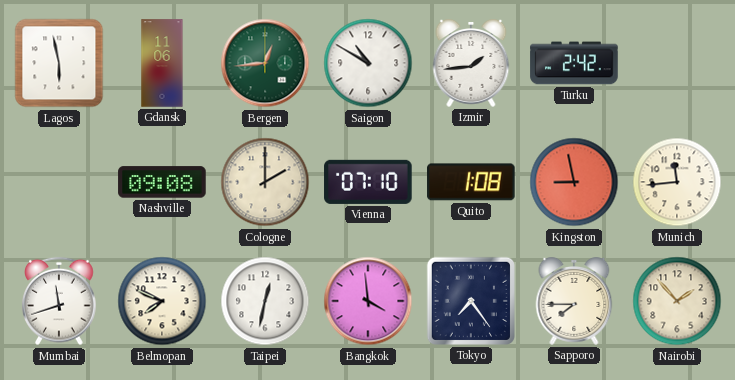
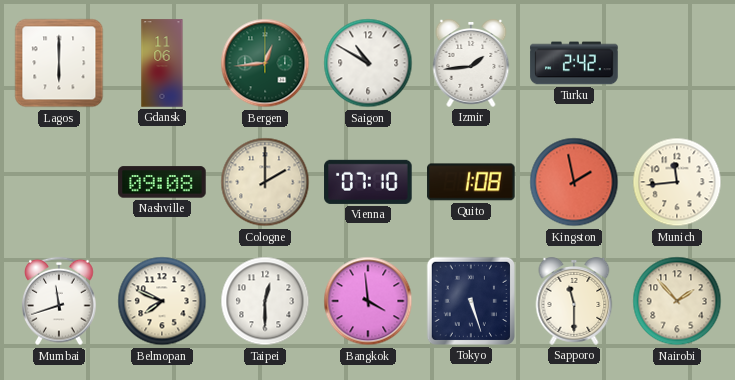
Lagos: 5:58 -> 6:00 (59, 63)
Kingston: 8:58 -> 1:58 (574, 182)
Taipei: 12:32 -> 12:30 (265, 301)
Tokyo: 7:24 -> 5:27 (471, 301)
Sapporo: 7:45 -> 11:30 (574, 302)
